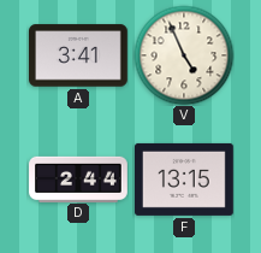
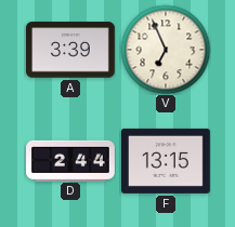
A: 3:41 -> 3:39 (71, 50)
V: 4:56 -> 6:56 (166, 50)
